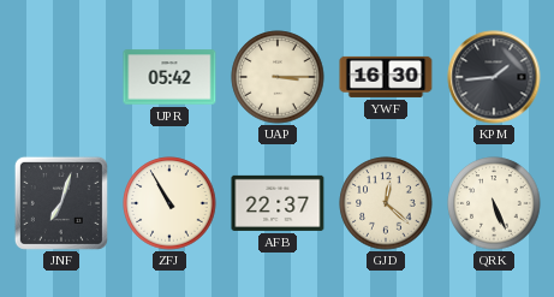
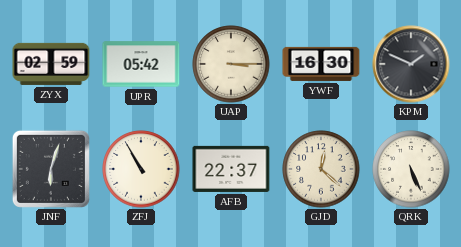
ZYX: none -> 02:59 (51, 64)
KPM: 1:44 -> 1:49 (411, 64)
JNF: 7:03 -> 6:03 (51, 169)
